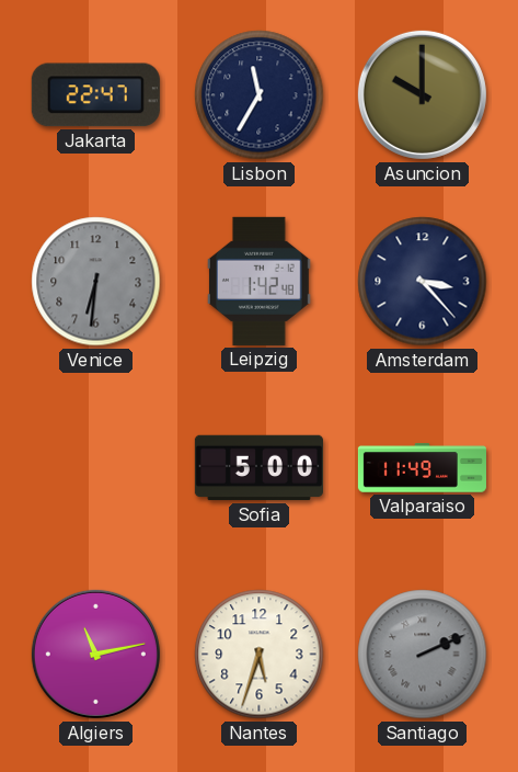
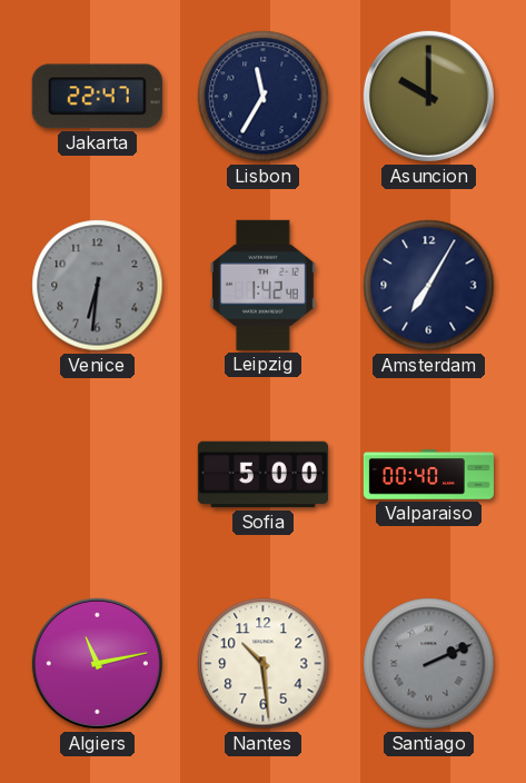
Amsterdam: 3:23 -> 7:05 (429, 286)
Valparaiso: 11:49 -> 00:40 (428, 475)
Nantes: 5:33 -> 10:29 (264, 664)
